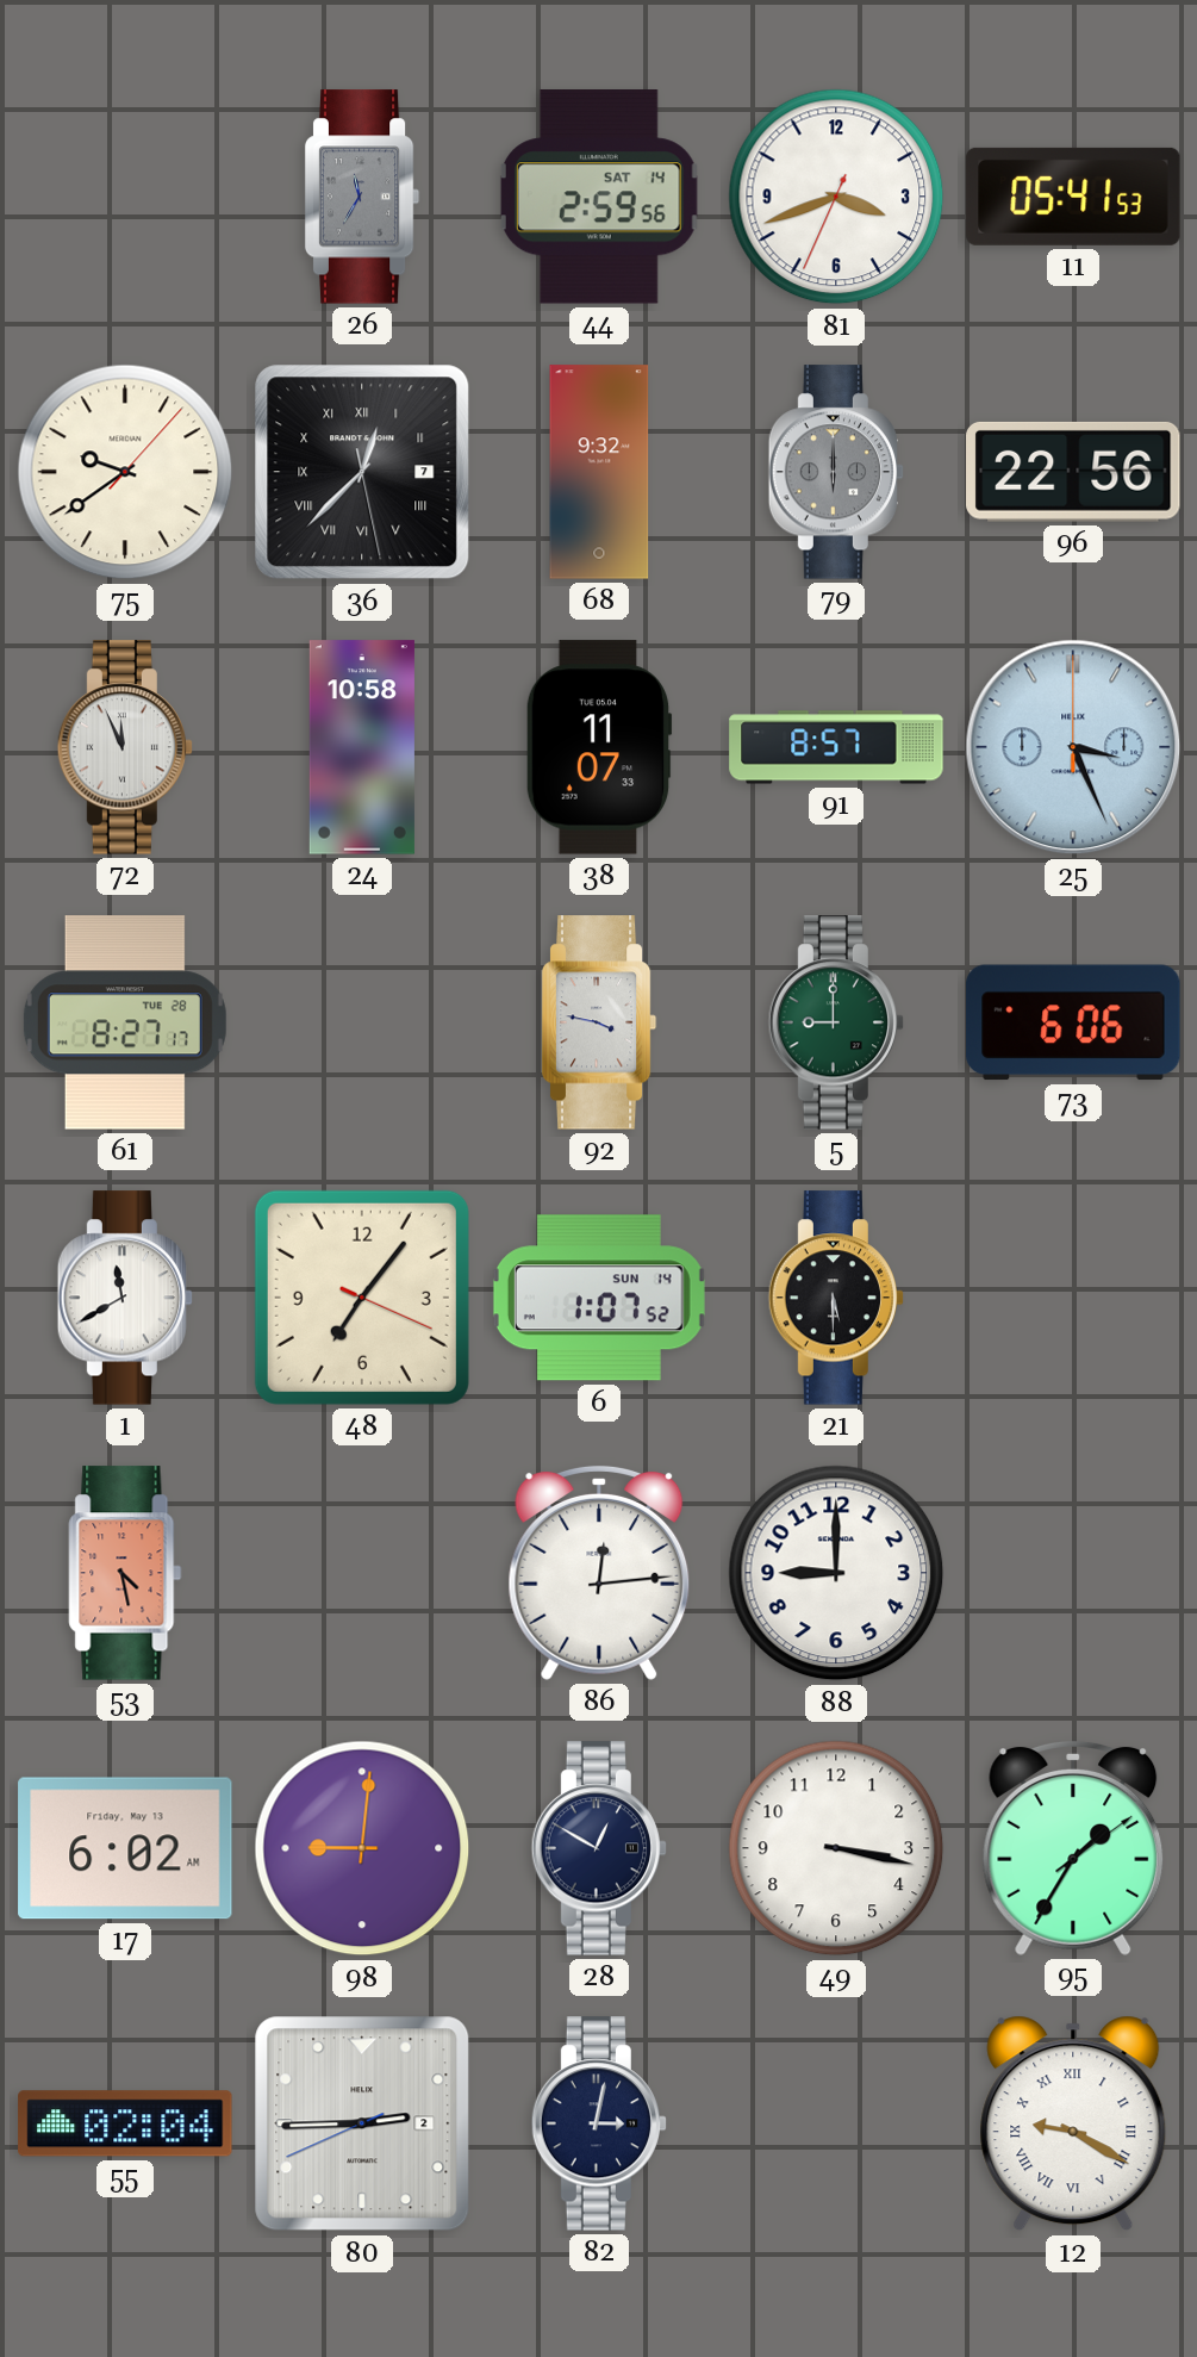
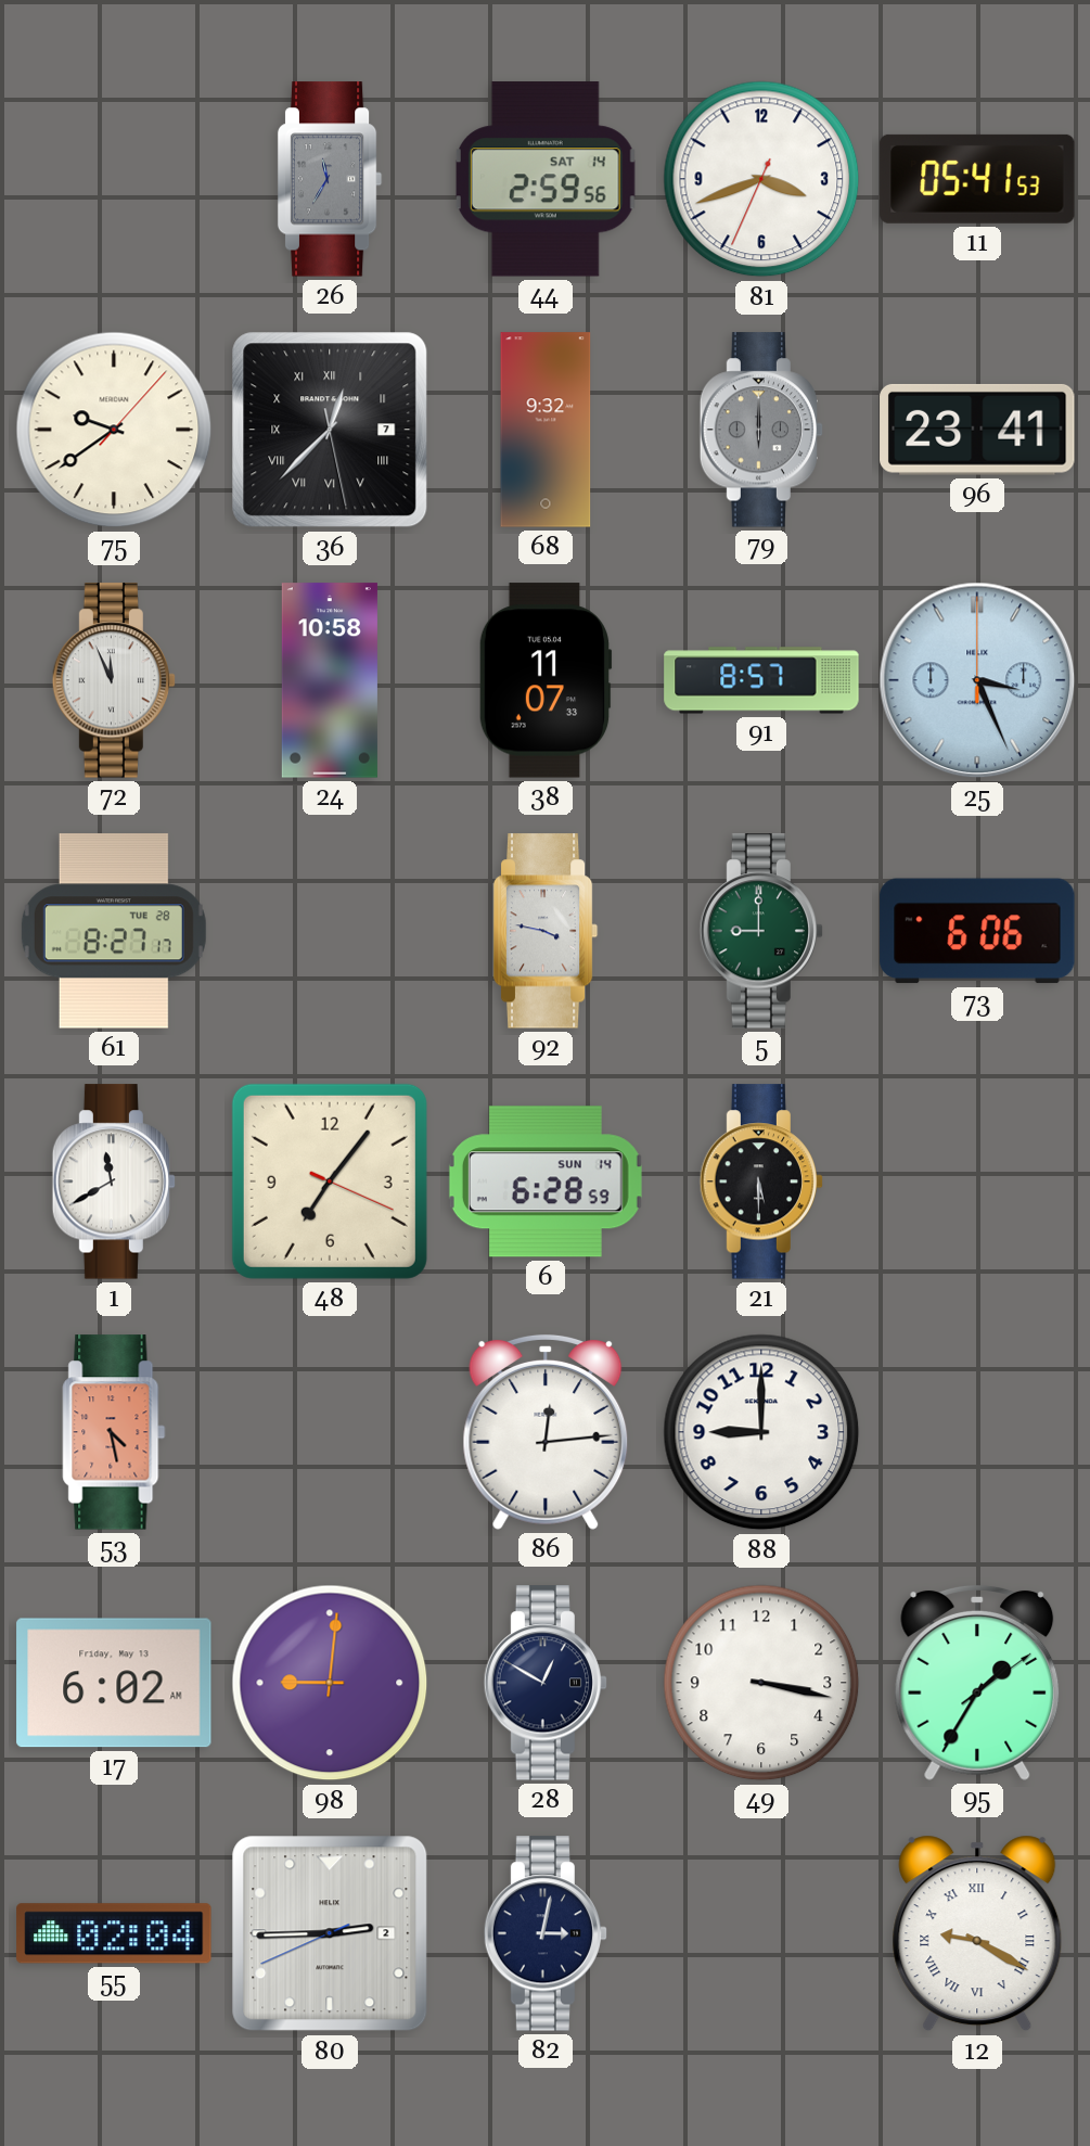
96: 22:56 -> 23:41 (977, 430)
6: 1:07 -> 6:28 (546, 1181)
